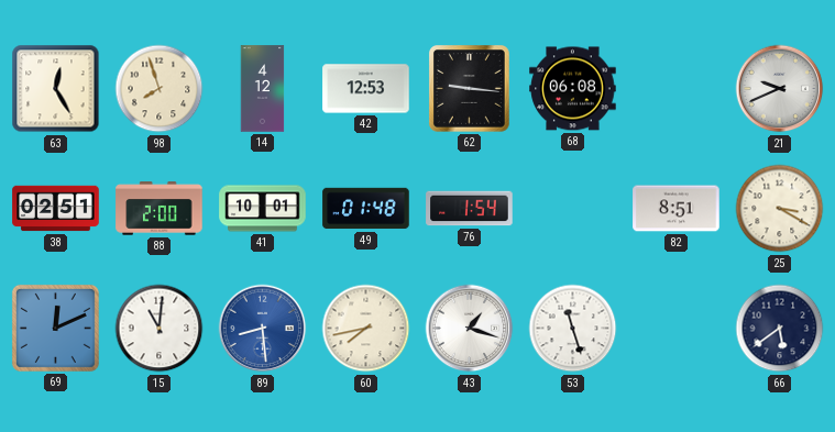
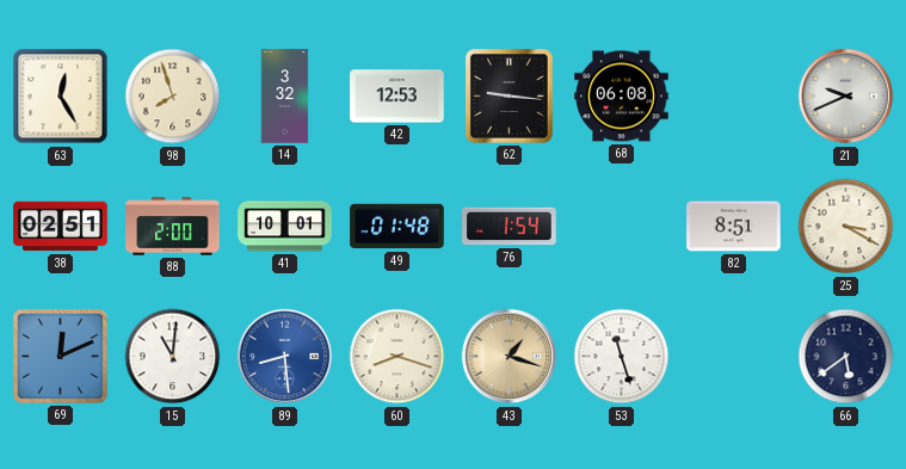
14: 4:12 -> 3:32 (285, 97)
60: 7:43 -> 8:18 (397, 357)
43 dial: white -> champagne (510, 357)
